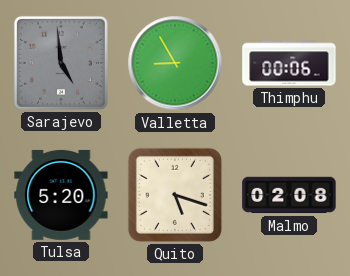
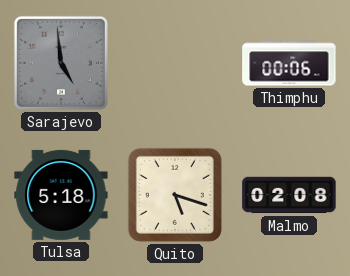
Valletta: 8:55 -> none (175, 63)
Tulsa: 5:20 -> 5:18 (61, 195)
